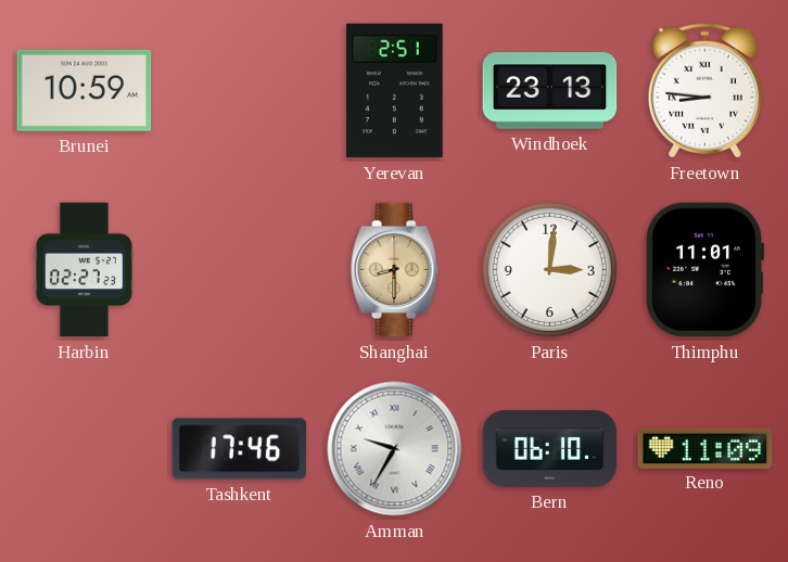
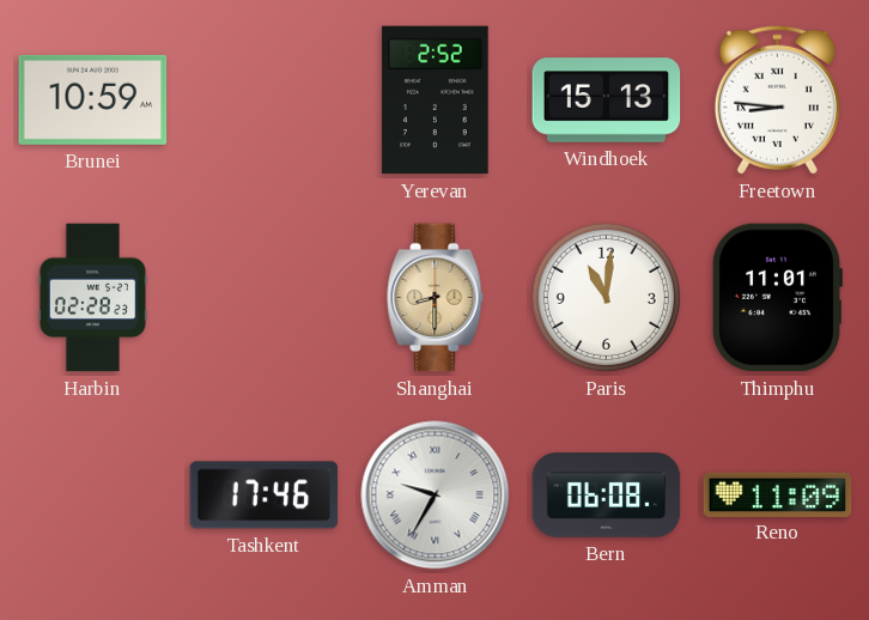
Yerevan: 2:51 -> 2:52 (436, 101)
Windhoek: 23:13 -> 15:13 (607, 101)
Harbin: 02:27 -> 02:28 (92, 298)
Paris: 3:01 -> 11:01 (606, 297)
Bern: 06:10 -> 06:08 (607, 496)
